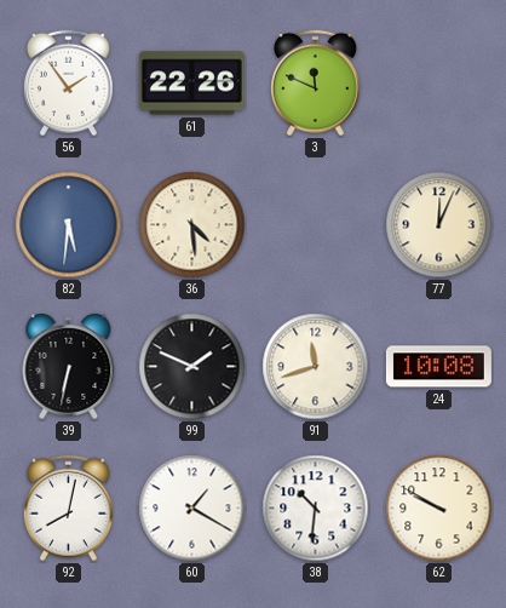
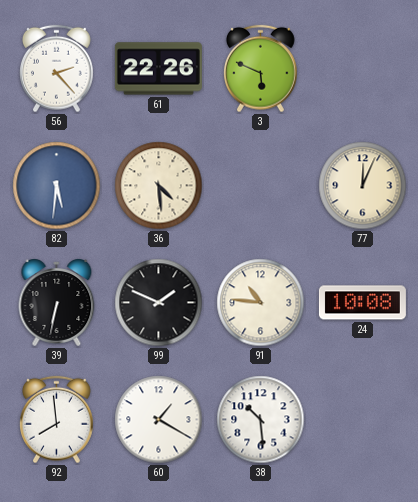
56: 1:54 -> 2:23 (57, 69)
3: 11:49 -> 5:49 (261, 69)
91: 11:42 -> 10:46 (261, 303)
92: 8:02 -> 7:59 (57, 420)
38: 10:31 -> 10:29 (261, 420)
62: 9:50 -> none (439, 509)
